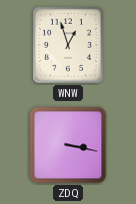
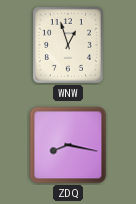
ZDQ: 3:17 -> 8:17 (68, 145)
